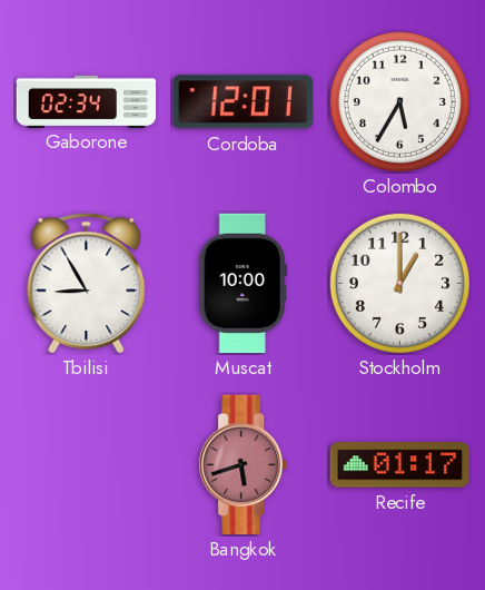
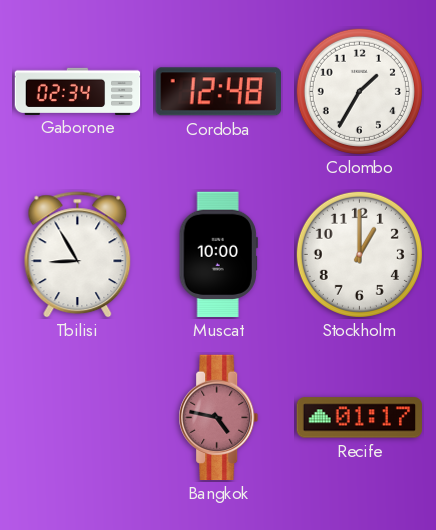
Cordoba: 12:01 -> 12:48 (218, 92)
Colombo: 5:35 -> 1:35 (359, 91)
Bangkok: 5:42 -> 4:47 (219, 418)
